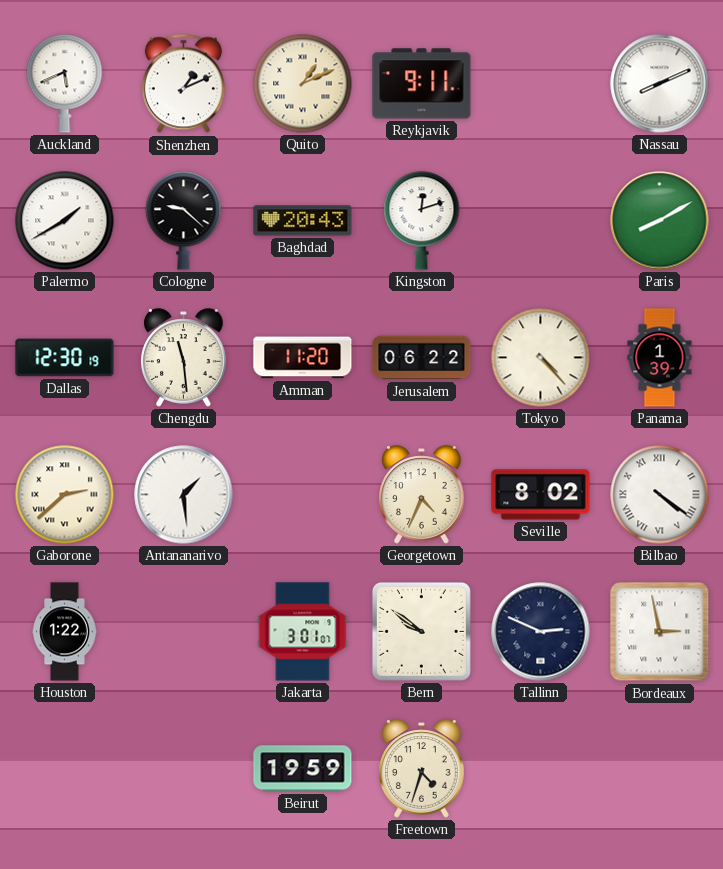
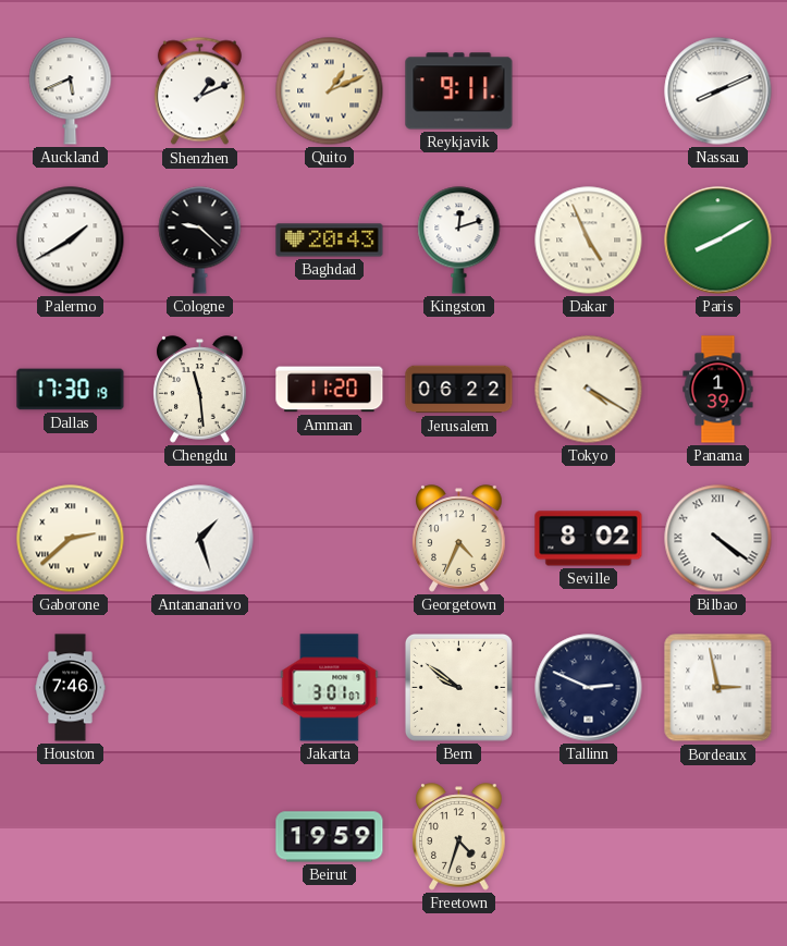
Dakar: none -> 4:56 (589, 241)
Dallas: 12:30 -> 17:30 (71, 390)
Tokyo: 4:23 -> 4:20 (589, 390)
Antananarivo: 1:29 -> 1:27 (200, 539)
Houston: 1:22 -> 7:46 (71, 688)
